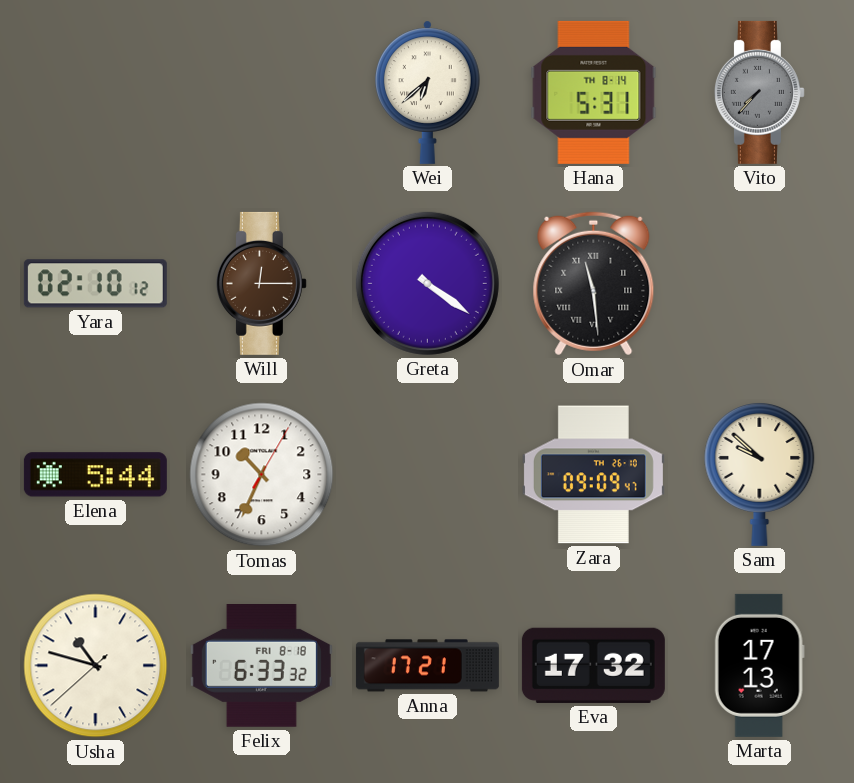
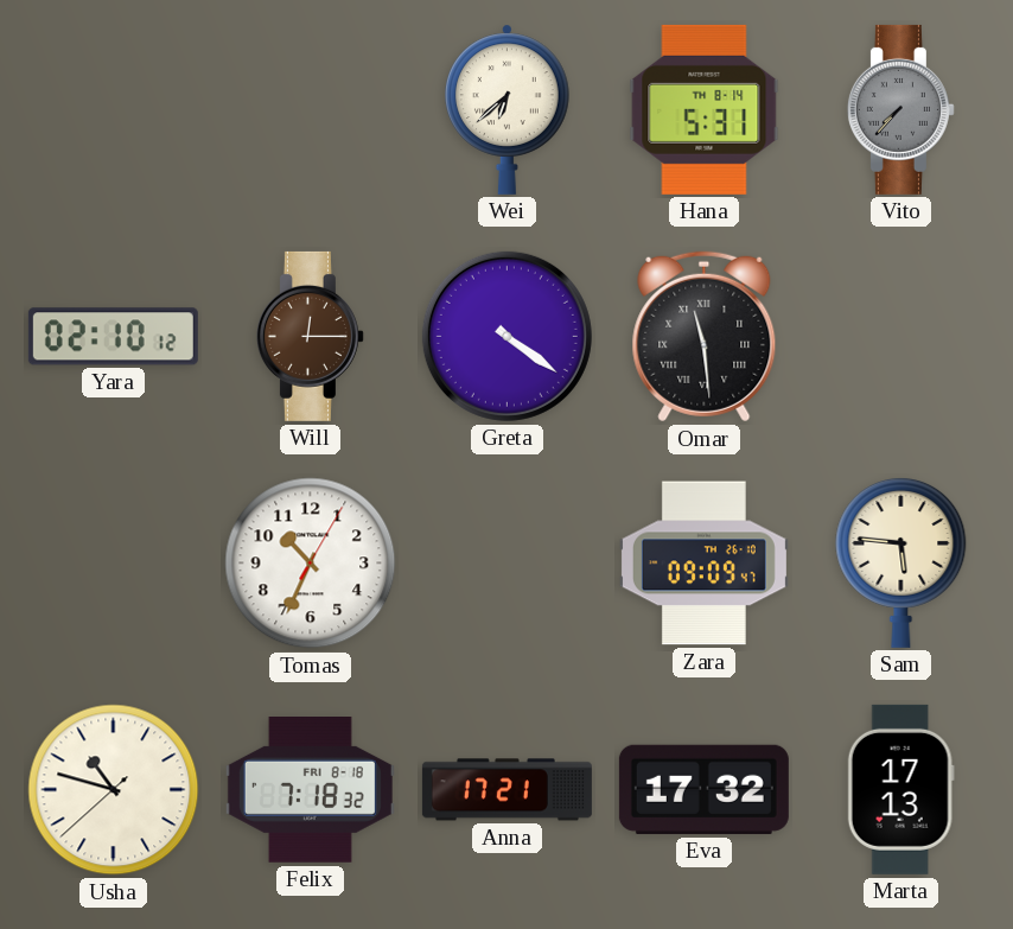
Elena: 5:44 -> none (95, 475)
Sam: 9:52 -> 5:46 (901, 562)
Felix: 6:33 -> 7:18 (310, 790)
